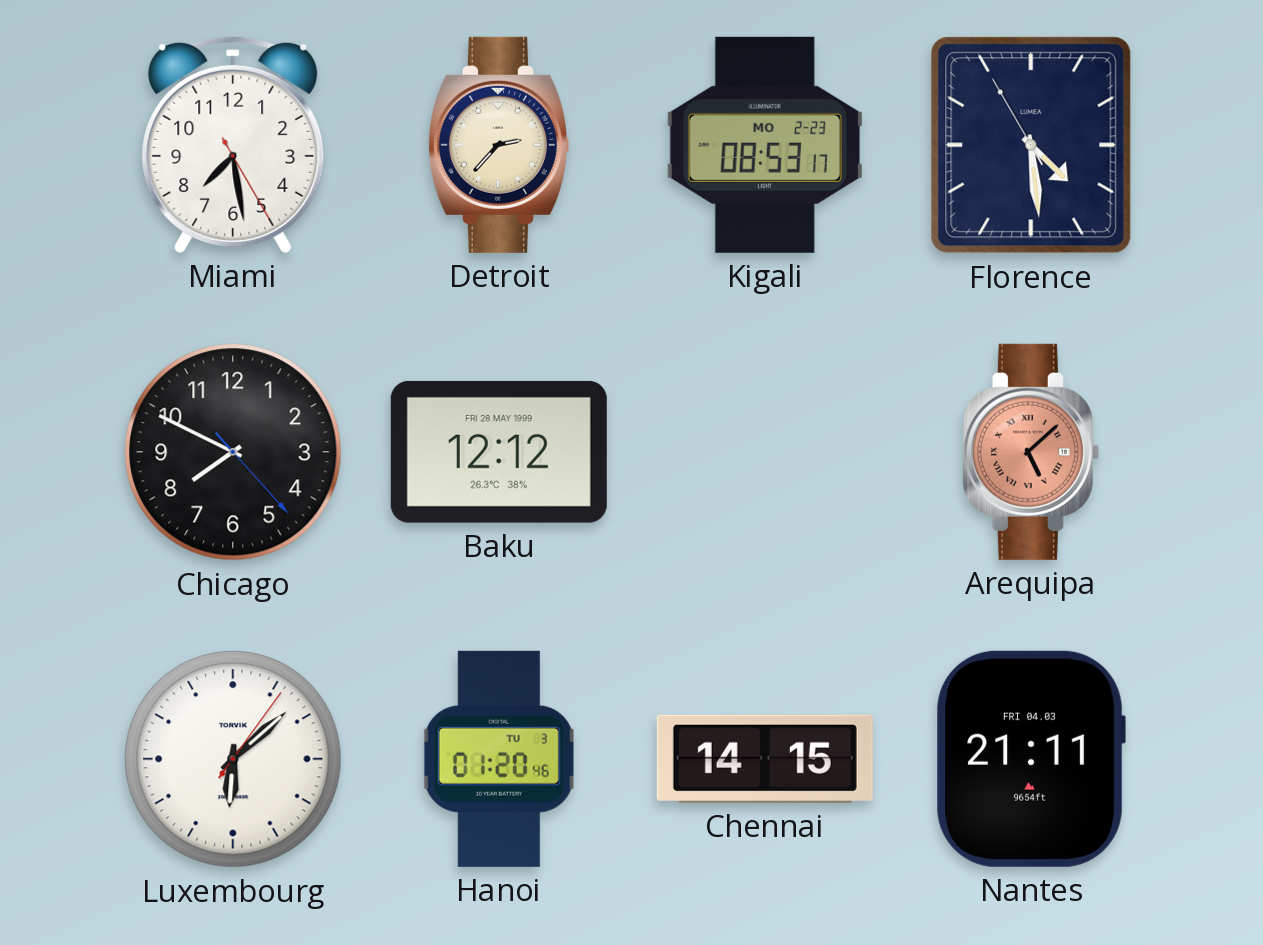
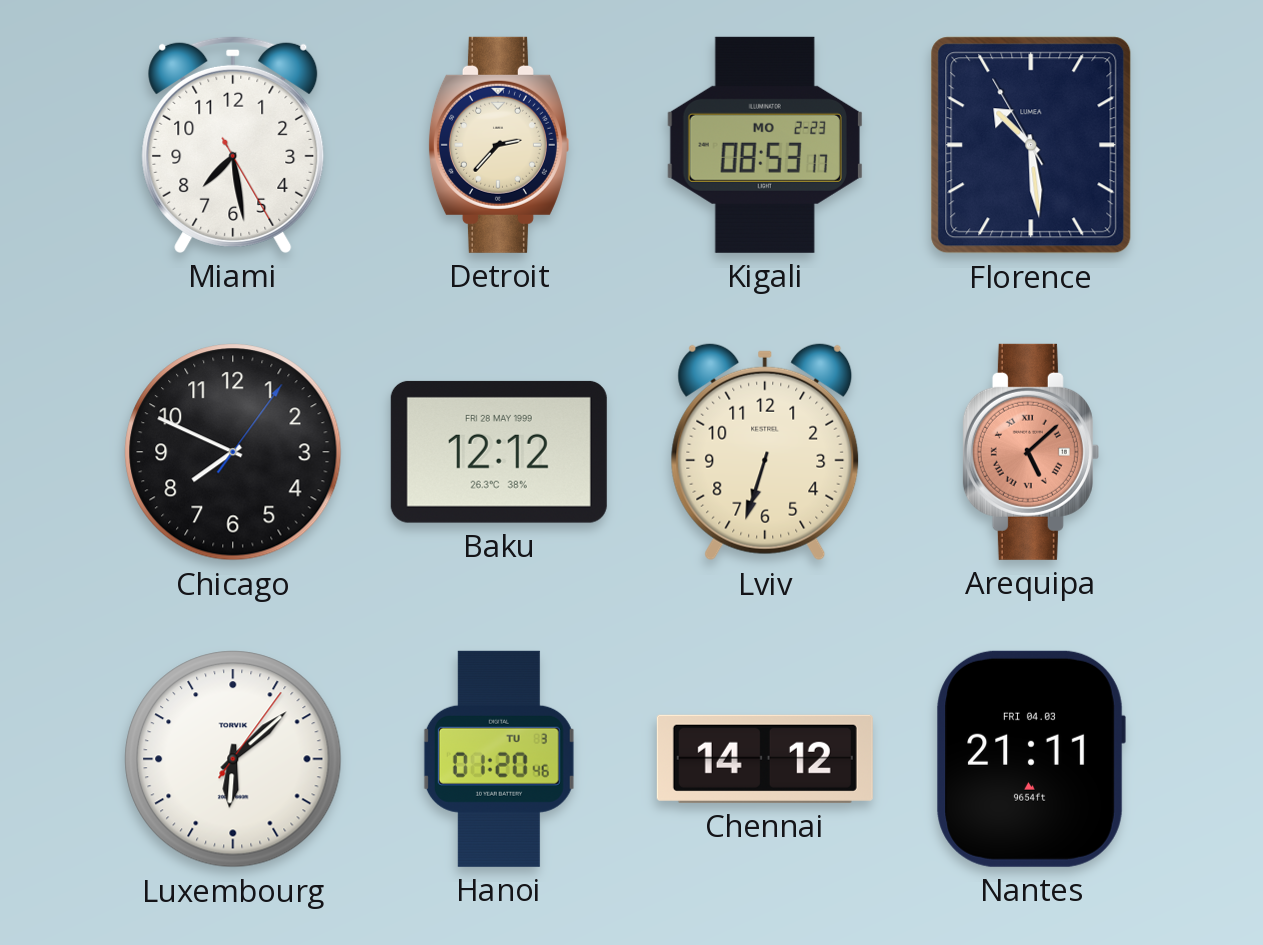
Florence: 4:28 -> 10:28 (1031, 145)
Chicago: 7:49:23 -> 7:49:06 (233, 452)
Lviv: none -> 6:33 (765, 452)
Chennai: 14:15 -> 14:12 (765, 759)
